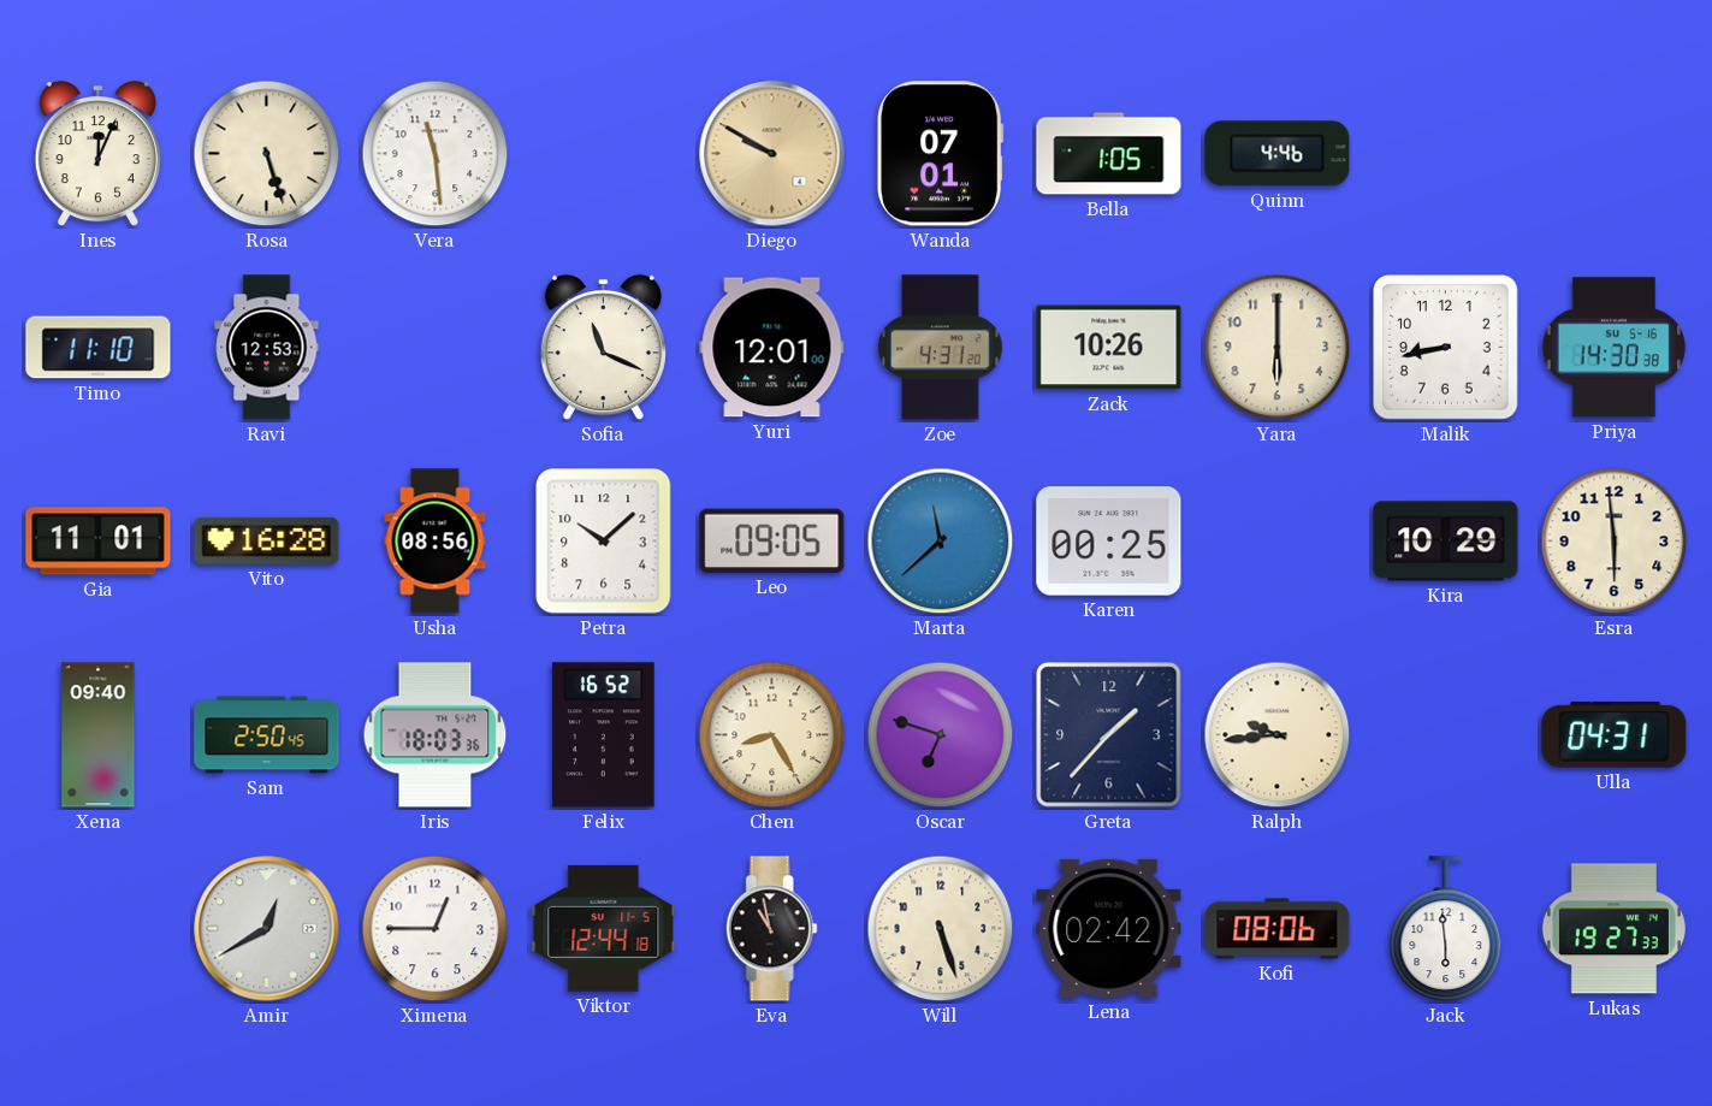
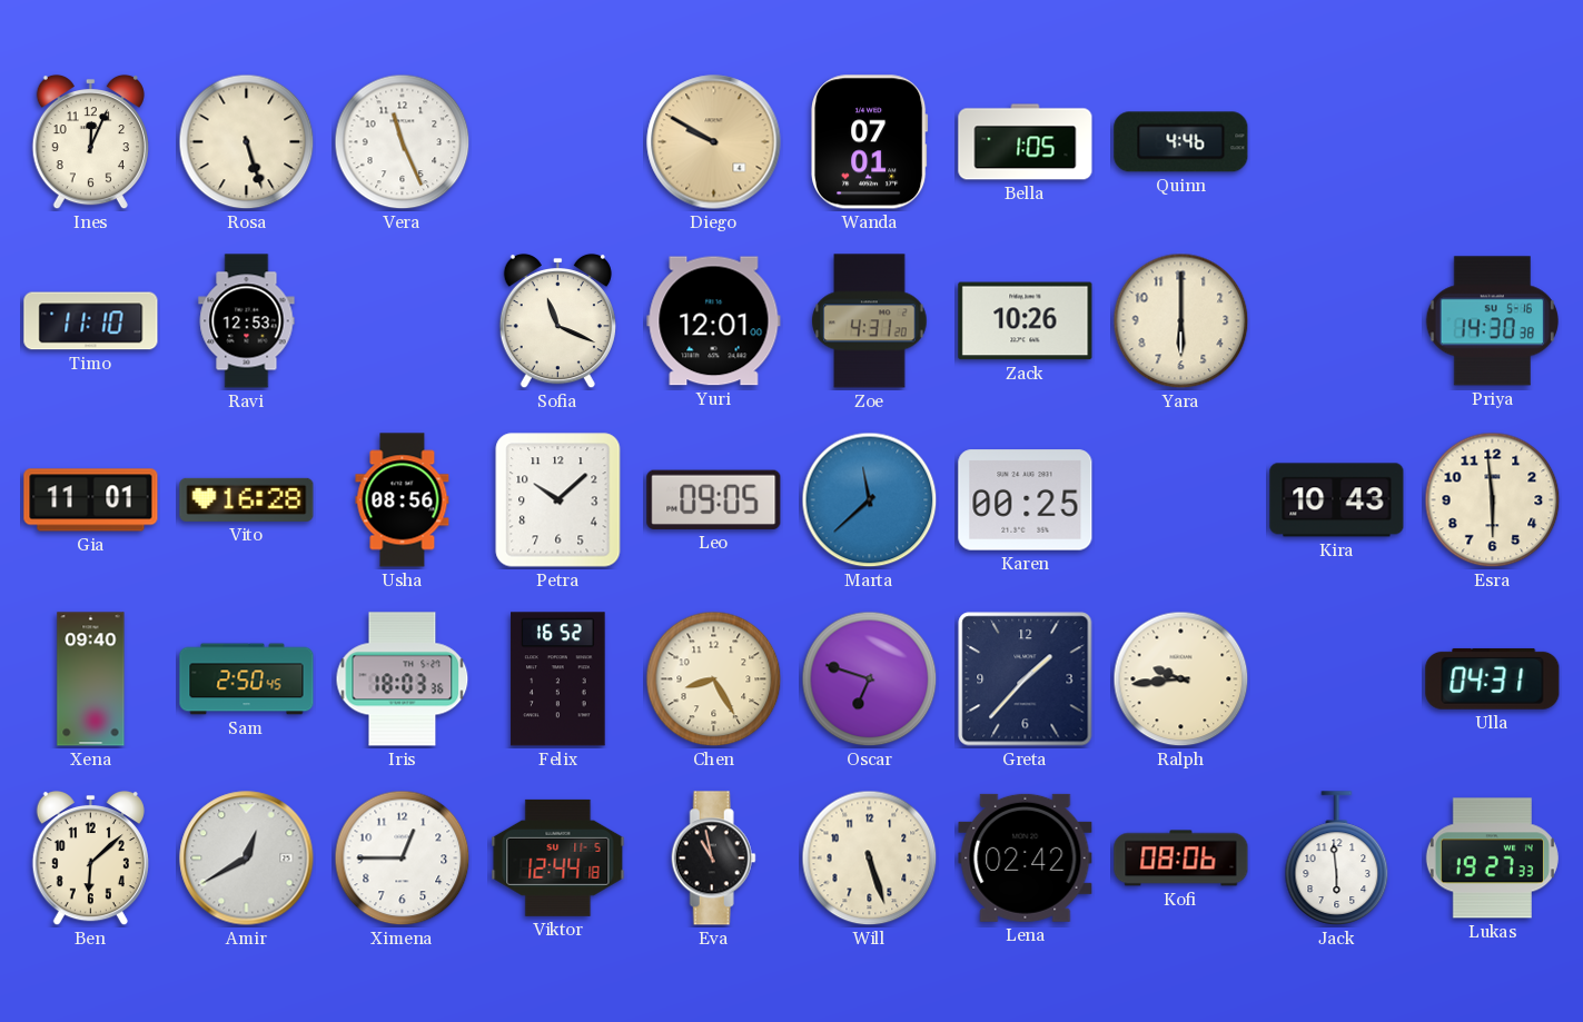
Vera: 11:29 -> 11:26 (403, 142)
Malik: 8:43 -> none (1446, 348)
Kira: 10:29 -> 10:43 (1337, 500)
Ben: none -> 6:08 (90, 859)
